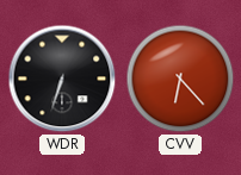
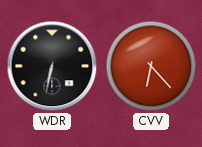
WDR: 6:33 -> 6:32 (52, 66)
